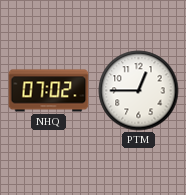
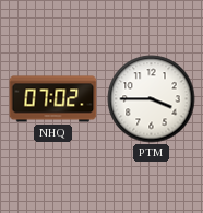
PTM: 12:45 -> 3:45 (152, 99)
